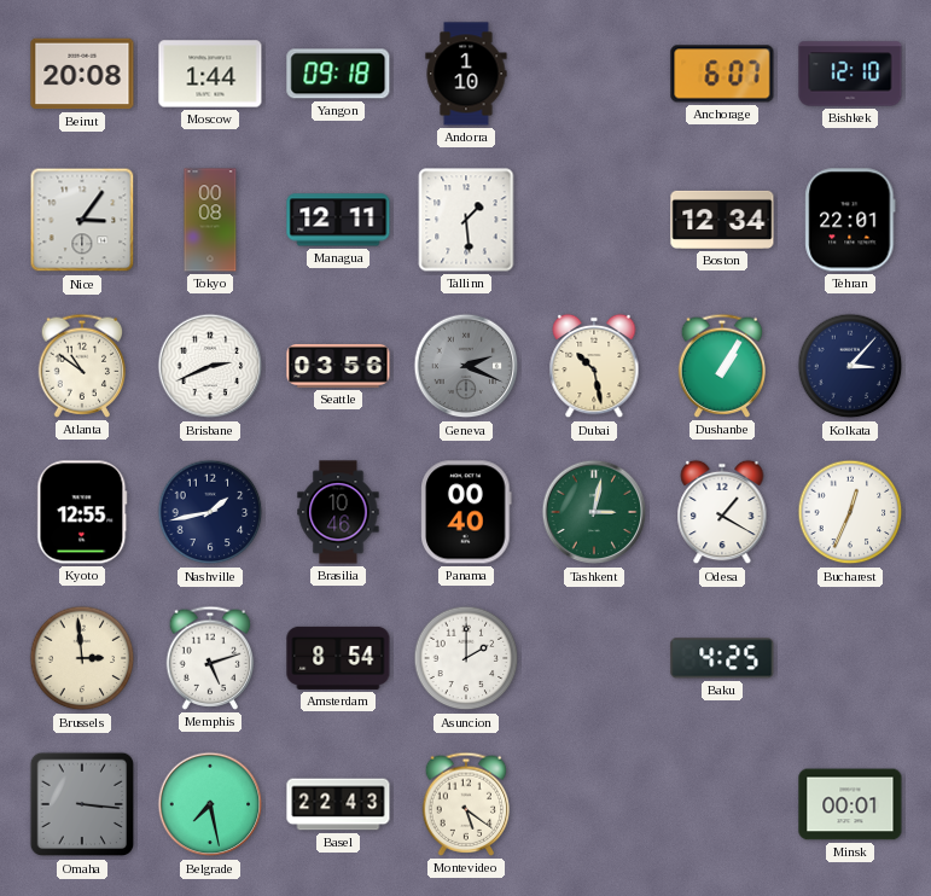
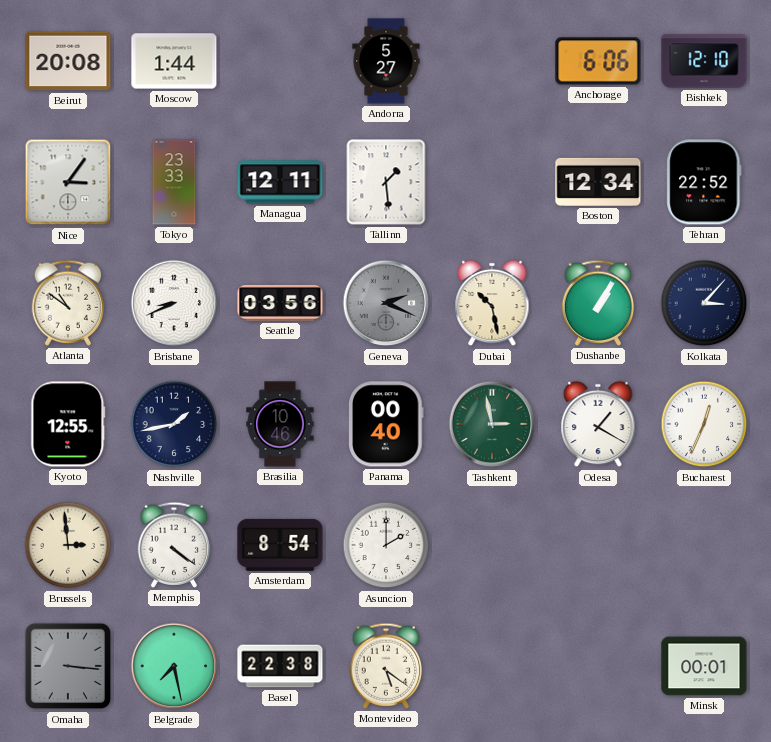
Yangon: 09:18 -> none (338, 74)
Andorra: 1:10 -> 5:27 (386, 61)
Anchorage: 6:07 -> 6:06 (598, 61)
Tokyo: 00:08 -> 23:33 (174, 182)
Tehran: 22:01 -> 22:52 (704, 182)
Brisbane: 2:41 -> 8:41 (174, 303)
Tashkent: 3:02 -> 2:58 (492, 424)
Memphis: 5:12 -> 4:21 (174, 545)
Baku: 4:25 -> none (722, 658)
Basel: 22:43 -> 22:38 (280, 666)
